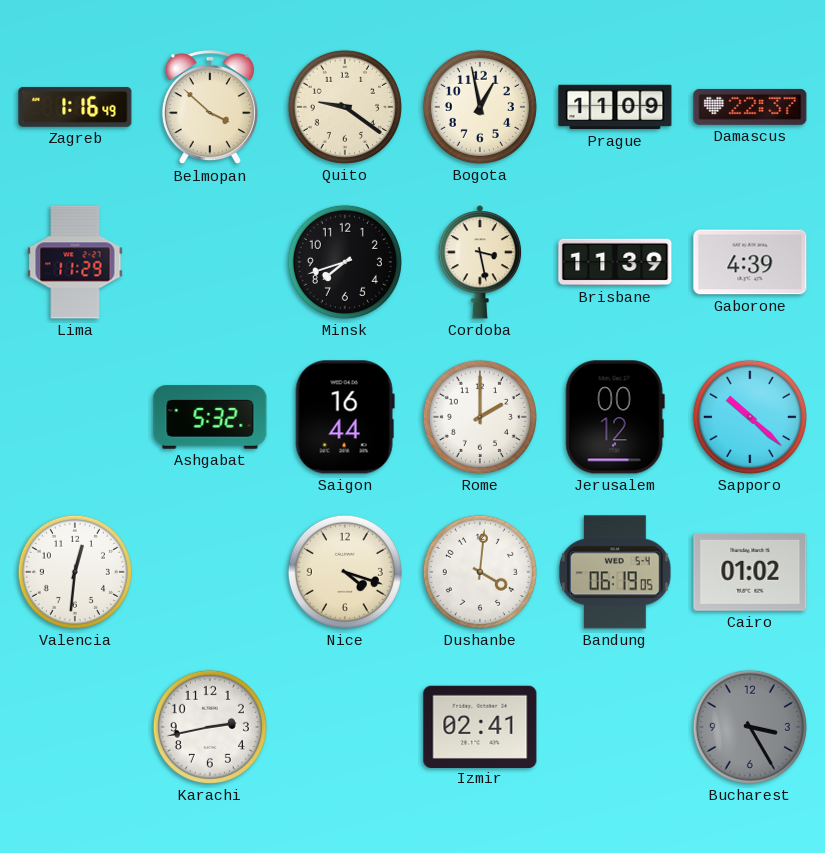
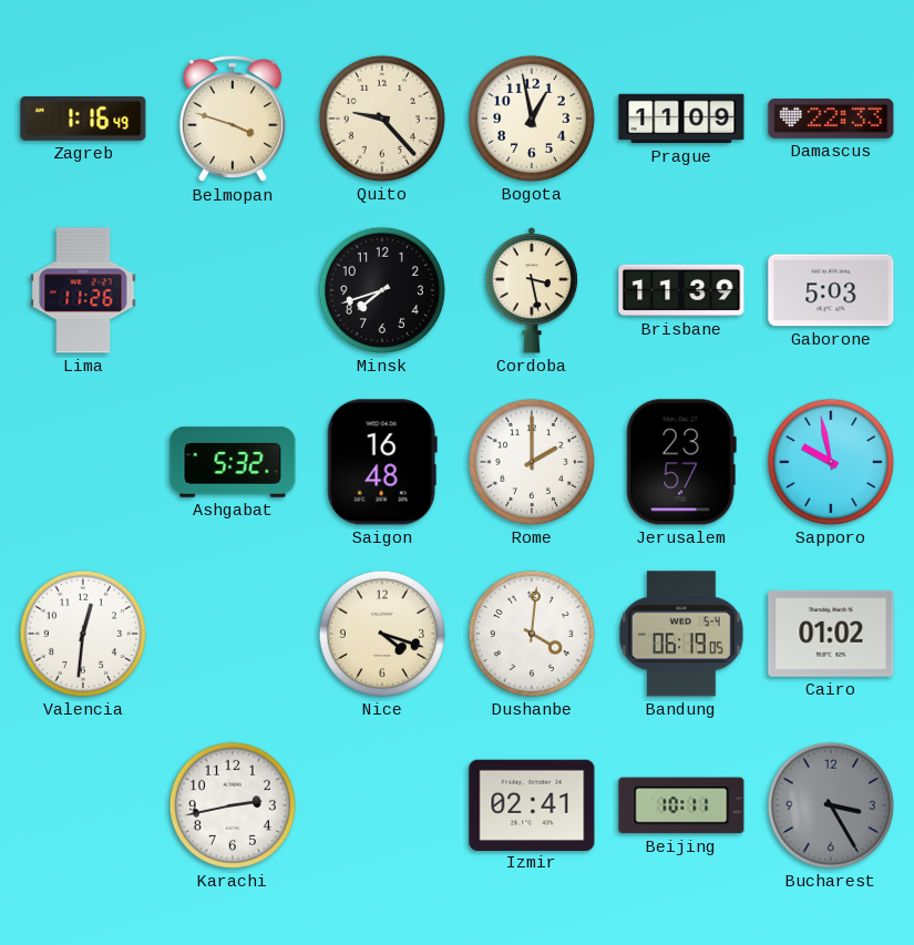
Belmopan: 3:52 -> 3:48 (233, 120)
Quito: 9:21 -> 9:23 (382, 119)
Damascus: 22:37 -> 22:33 (831, 119)
Lima: 11:29 -> 11:26 (83, 290)
Gaborone: 4:39 -> 5:03 (831, 290)
Saigon: 16:44 -> 16:48 (382, 462)
Jerusalem: 00:12 -> 23:57 (681, 462)
Sapporo: 10:22 -> 9:58 (831, 462)
Beijing: none -> 10:11 (681, 805)
